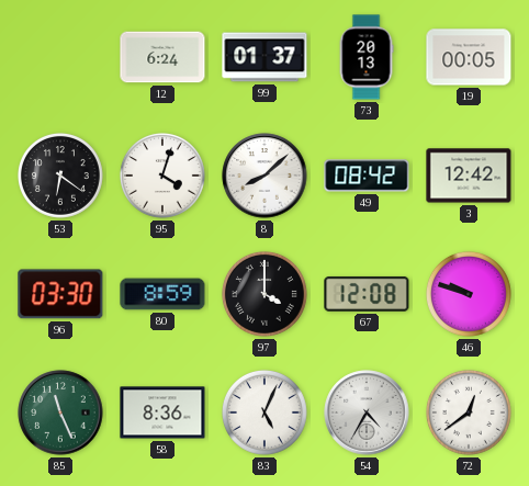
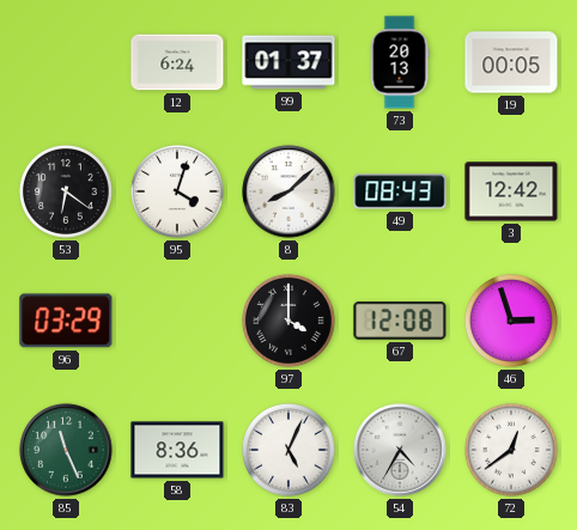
49: 08:42 -> 08:43 (400, 191)
96: 03:30 -> 03:29 (66, 321)
80: 8:59 -> none (162, 294)
46: 9:48 -> 2:57 (511, 321)
